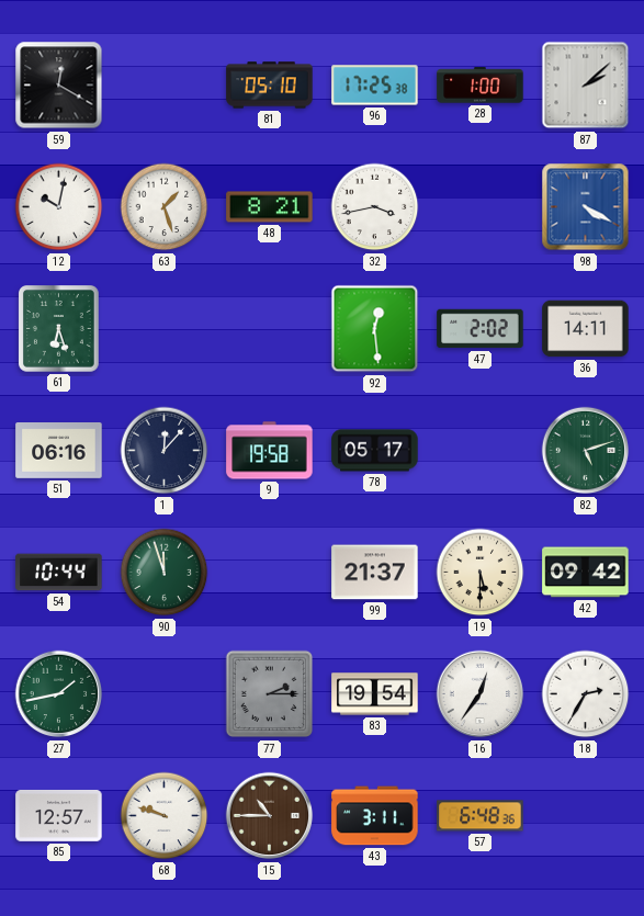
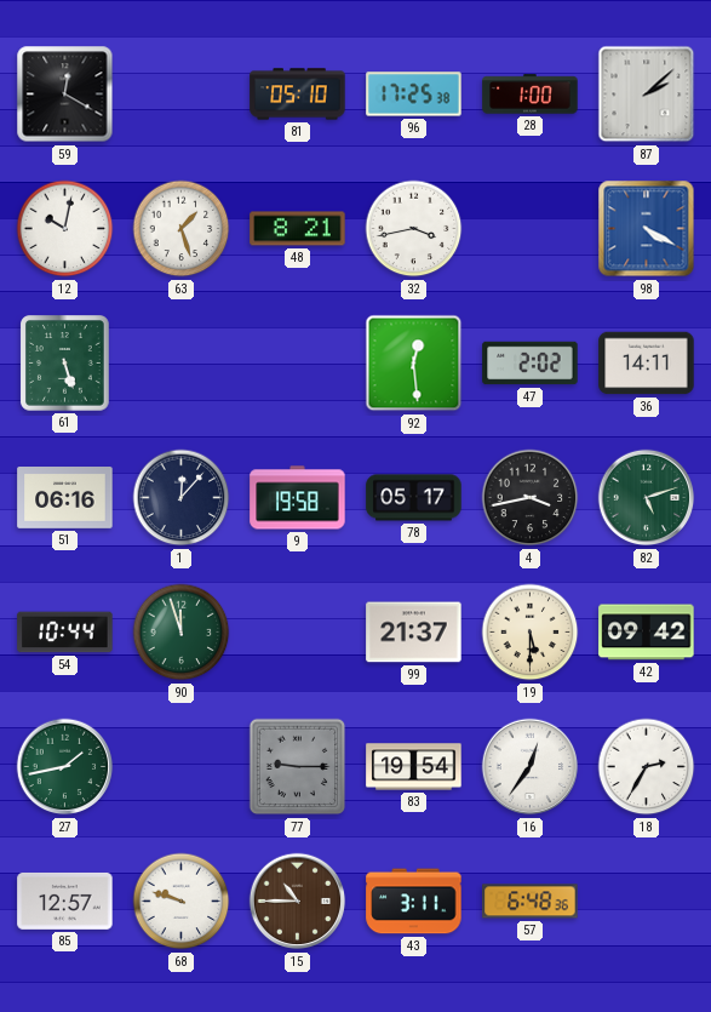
61: 6:27 -> 5:27 (65, 364)
4: none -> 3:43 (531, 498)
77: 2:15 -> 9:15 (298, 767)
